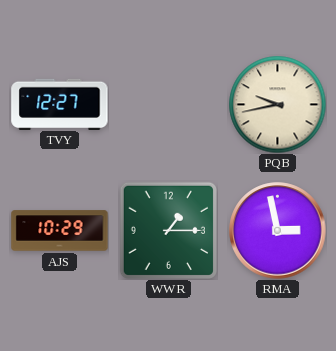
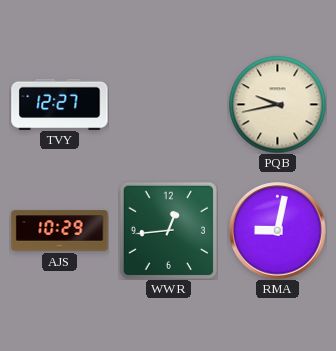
WWR: 1:15 -> 12:44 (168, 230)
RMA: 2:58 -> 9:02 (278, 231)
